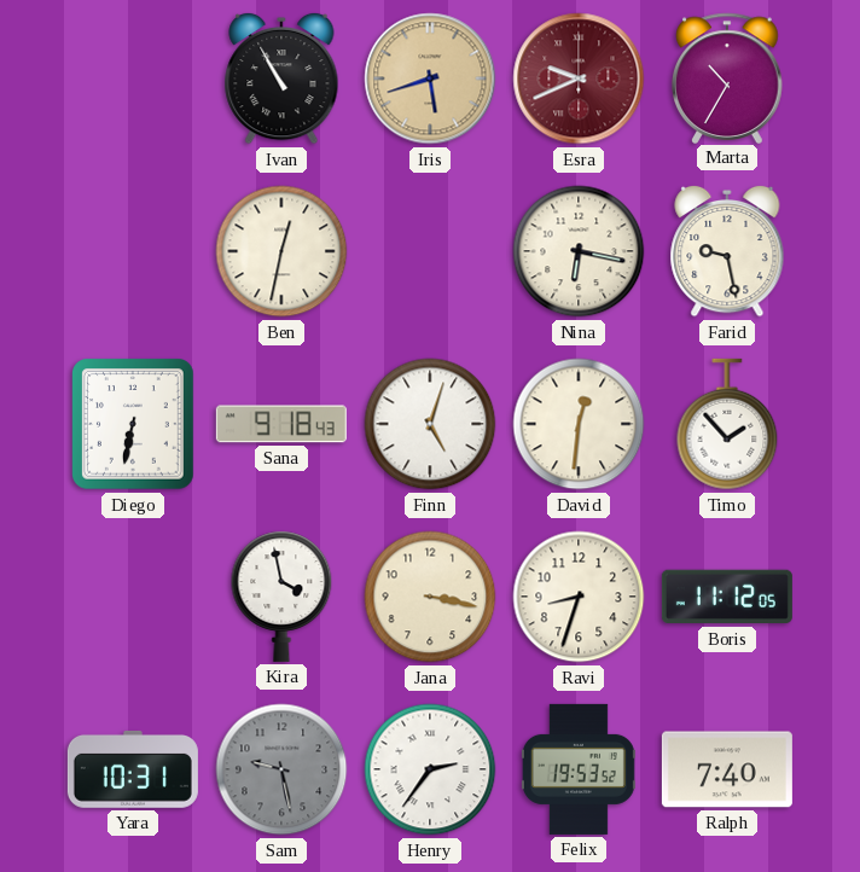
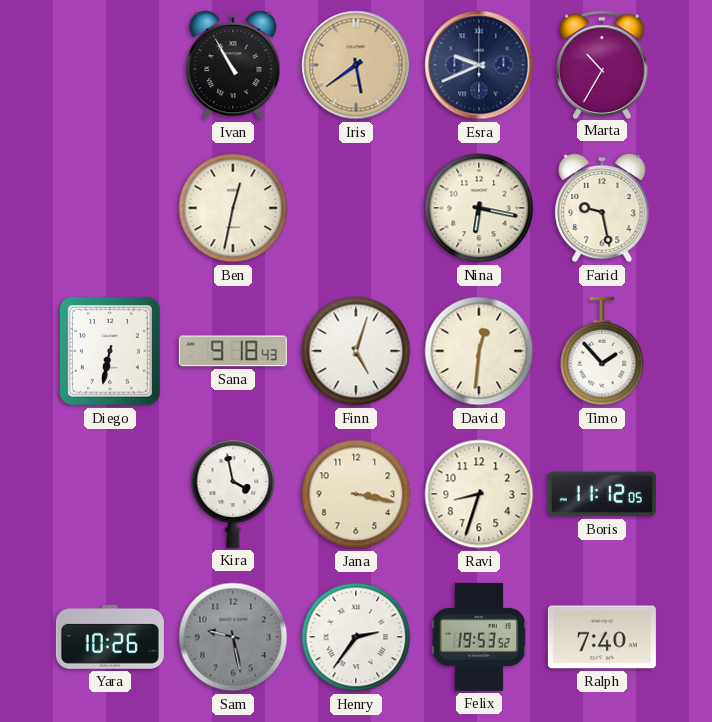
Iris: 5:42 -> 5:39 (356, 65)
Esra dial: burgundy -> navy (479, 65)
Yara: 10:31 -> 10:26 (110, 637)
